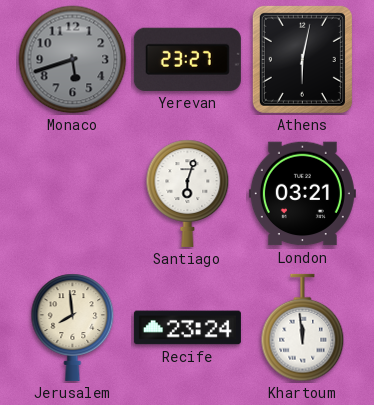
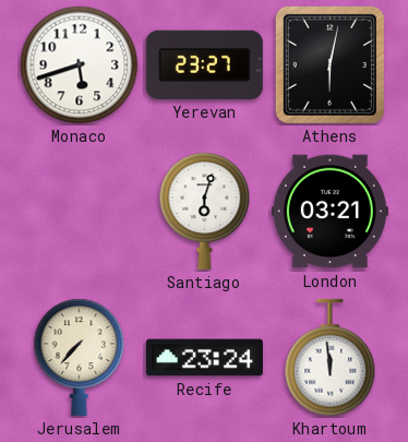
Monaco dial: grey -> white (80, 65)
Jerusalem: 7:59 -> 7:37 (80, 357)
